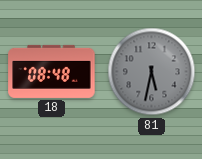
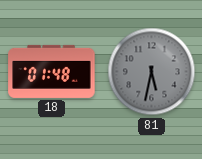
18: 08:48 -> 01:48 (52, 71)
